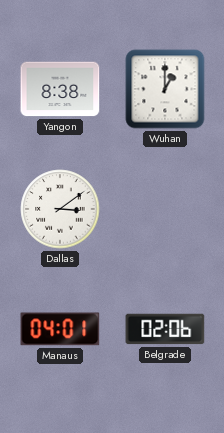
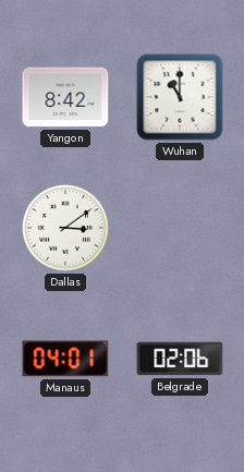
Yangon: 8:38 -> 8:42 (65, 97)
Wuhan: 1:00 -> 11:00 (180, 97)
